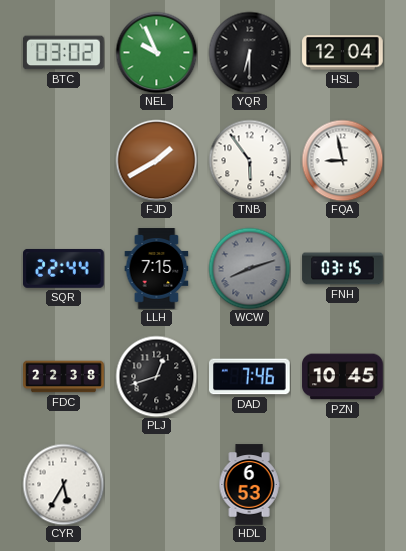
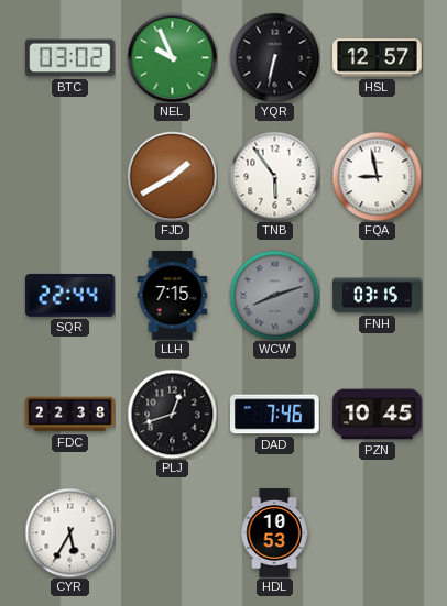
YQR: 6:30 -> 6:32 (274, 57)
HSL: 12:04 -> 12:57 (378, 58)
HDL: 6:53 -> 10:53 (274, 533)
